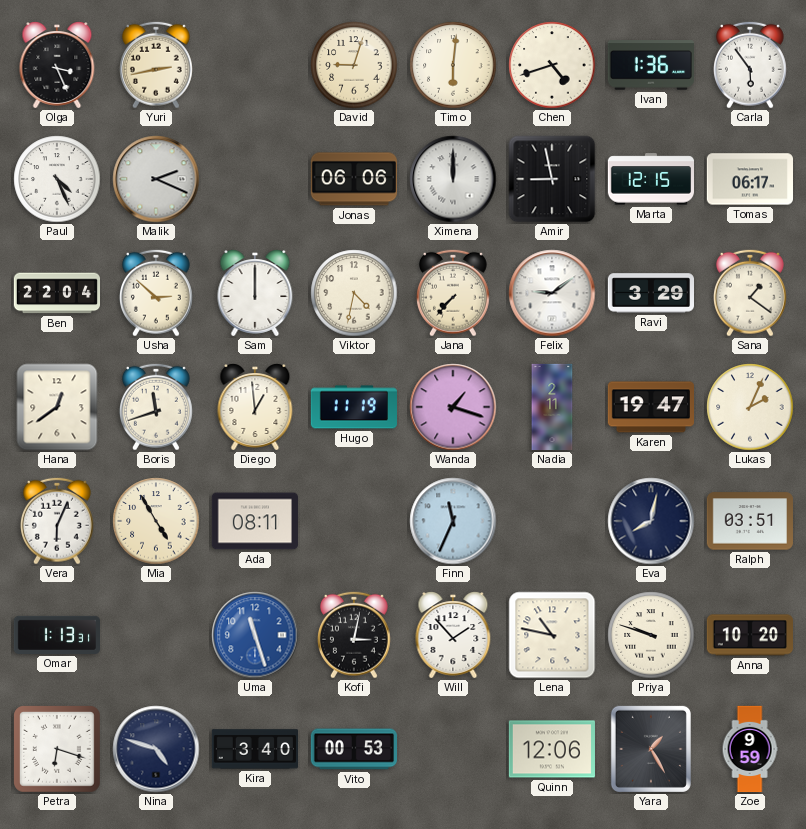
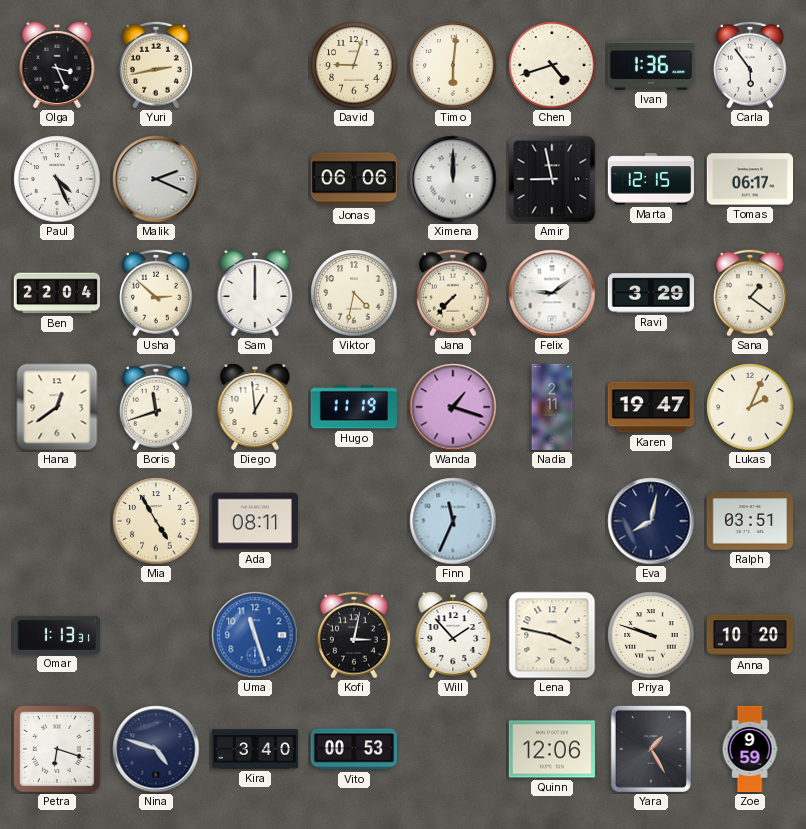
Vera: 6:04 -> none (57, 521)
Lena: 10:47 -> 3:47 (552, 635)
